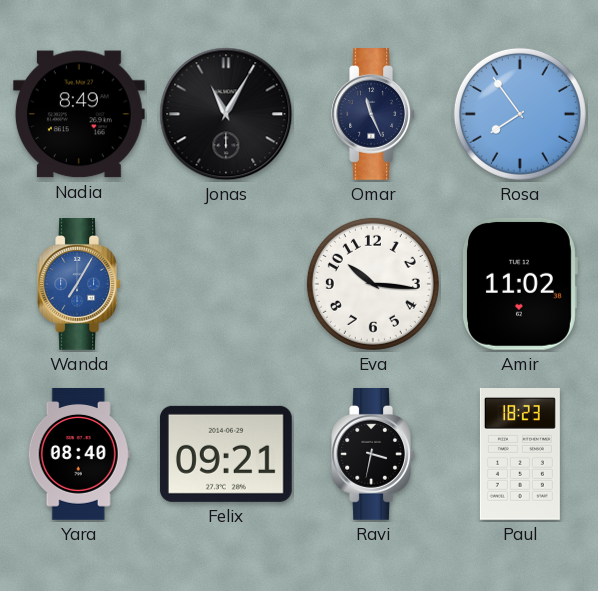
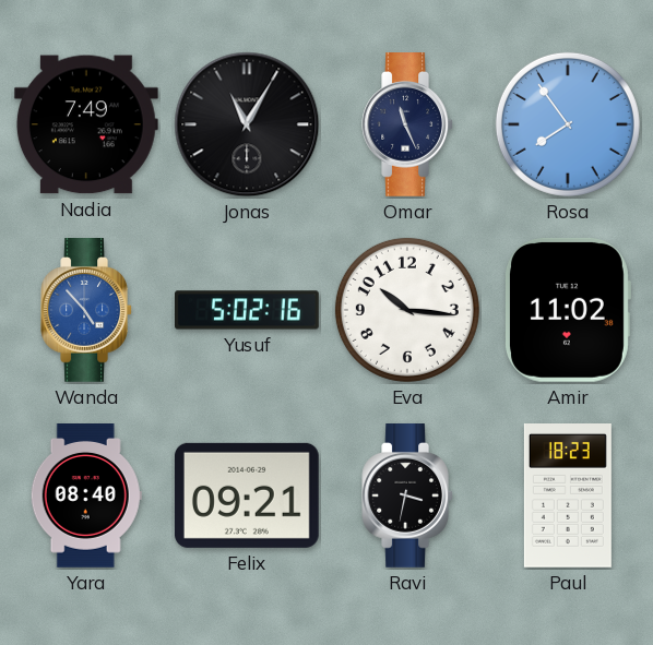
Nadia: 8:49 -> 7:49 (86, 124)
Wanda: 7:05 -> 4:53 (86, 311)
Yusuf: none -> 5:02 (248, 310)
